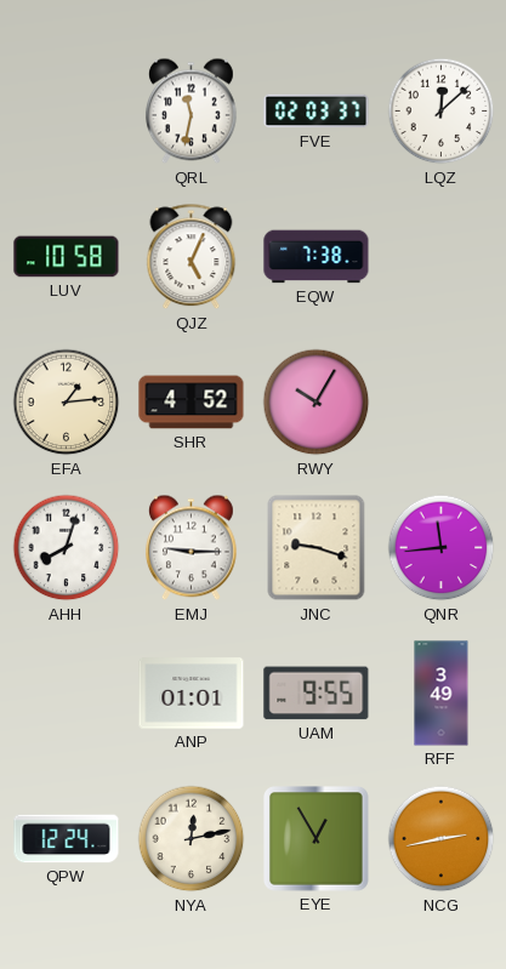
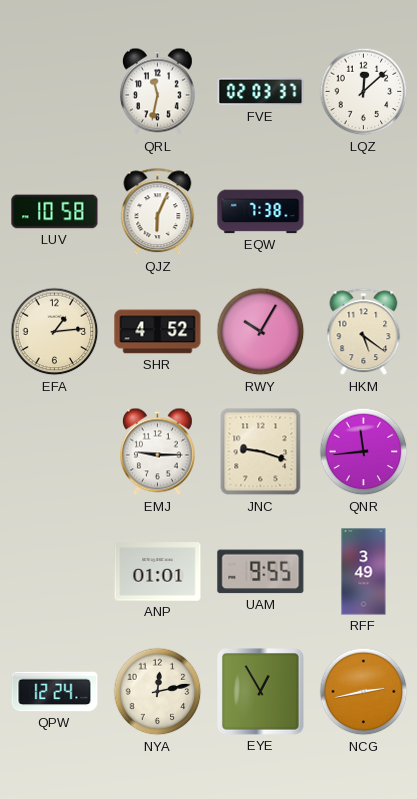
QJZ: 5:04 -> 6:04 (158, 212)
HKM: none -> 5:21 (364, 332)
AHH: 8:03 -> none (67, 548)
